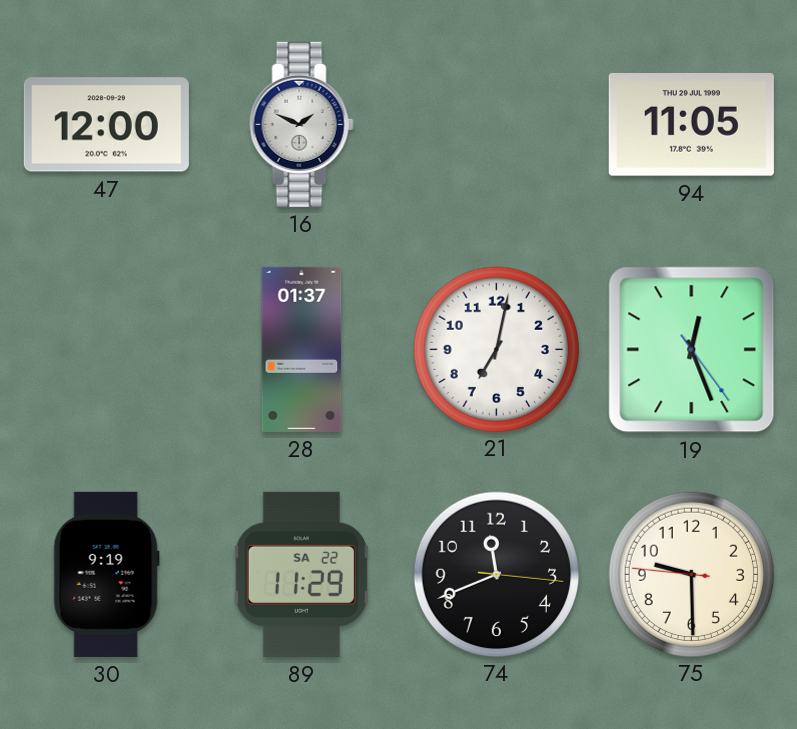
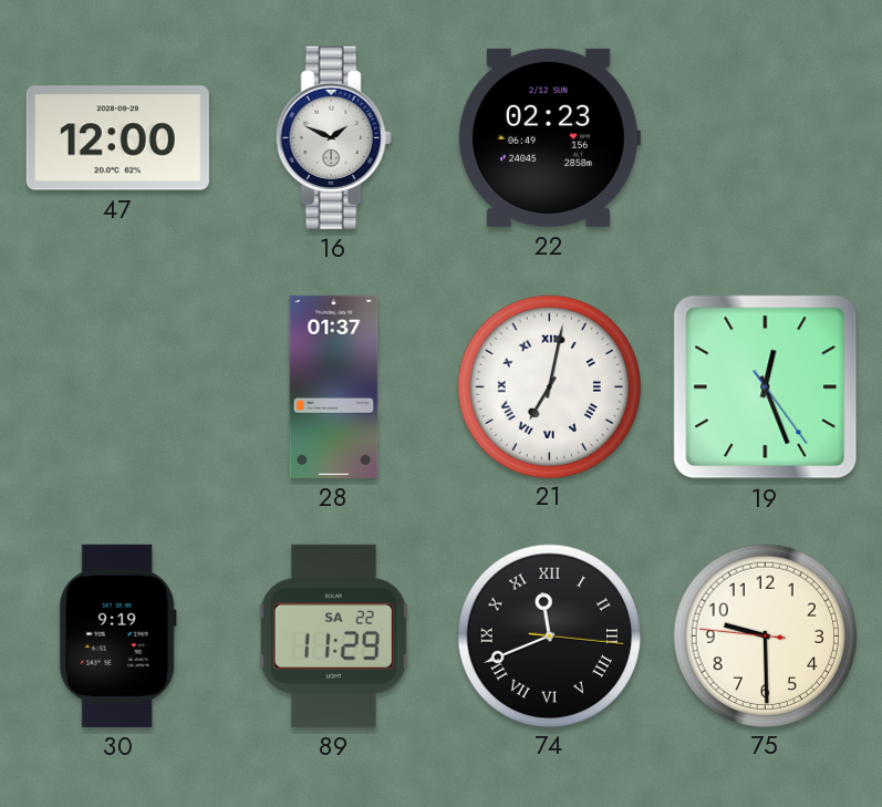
22: none -> 02:23 (549, 137)
94: 11:05 -> none (691, 125)
21 numerals: Arabic -> Roman (549, 386)
74 numerals: Arabic -> Roman (549, 635)
